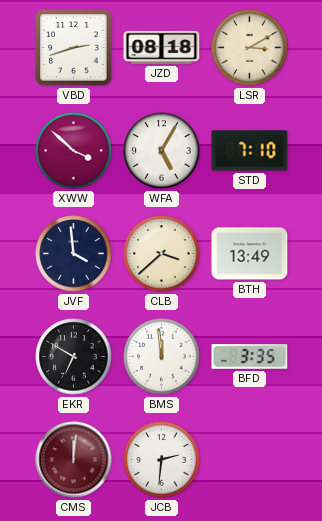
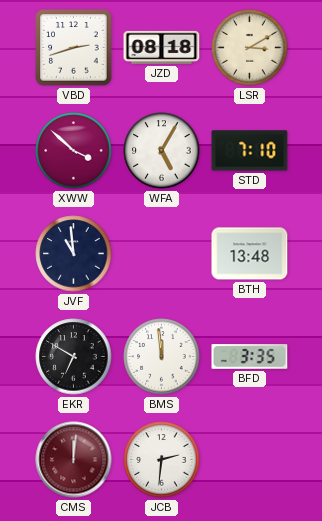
JVF: 3:59 -> 10:59 (74, 254)
CLB: 3:38 -> none (162, 254)
BTH: 13:49 -> 13:48 (250, 254)
